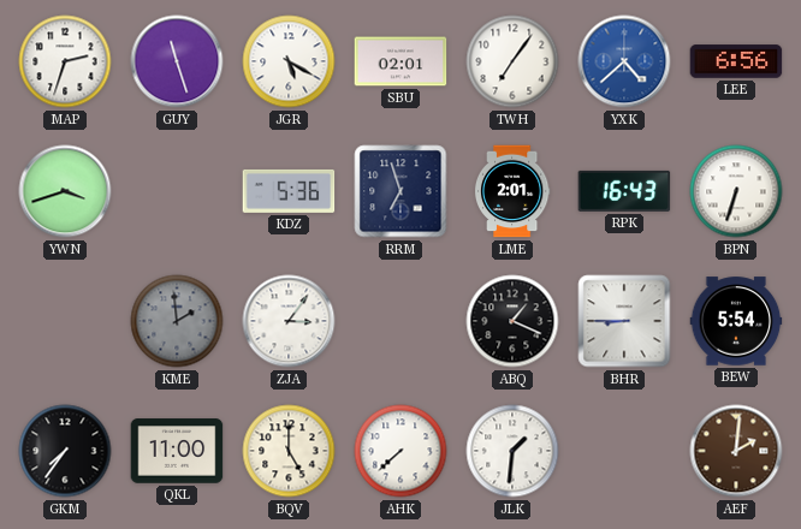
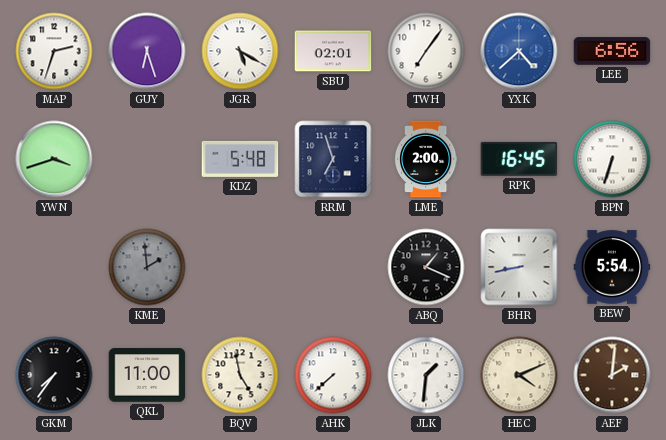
GUY: 11:27 -> 6:27 (147, 51)
KDZ: 5:36 -> 5:48 (240, 159)
LME: 2:01 -> 2:00 (426, 159)
RPK: 16:43 -> 16:45 (519, 159)
ZJA: 3:06 -> none (289, 321)
BHR: 8:45 -> 8:43 (519, 267)
BQV: 5:00 -> 4:58 (240, 375)
HEC: none -> 4:11 (519, 375)
